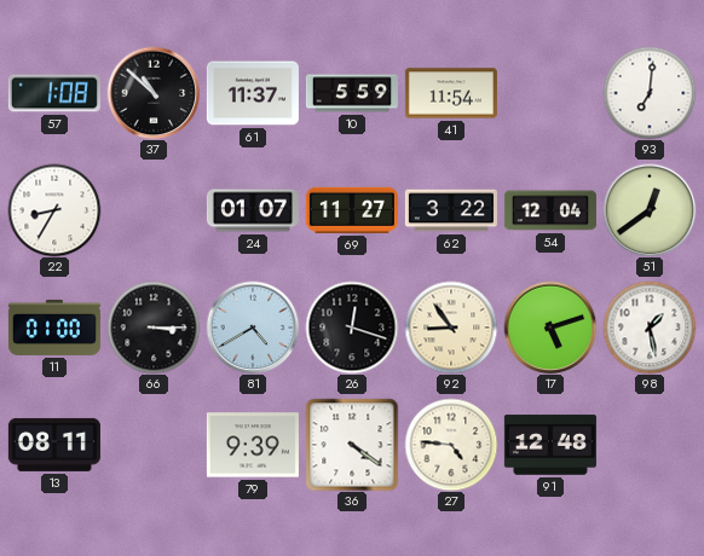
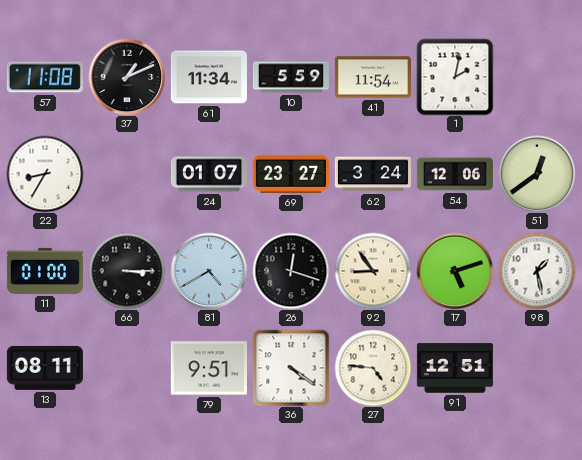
57: 1:08 -> 11:08 (45, 77)
37: 10:52 -> 1:11 (127, 77)
61: 11:37 -> 11:34 (209, 77)
1: none -> 2:02 (455, 77)
93: 7:01 -> none (650, 93)
69: 11:27 -> 23:27 (291, 174)
62: 3:22 -> 3:24 (373, 174)
54: 12:04 -> 12:06 (455, 174)
79: 9:39 -> 9:51 (209, 368)
91: 12:48 -> 12:51 (455, 368)
